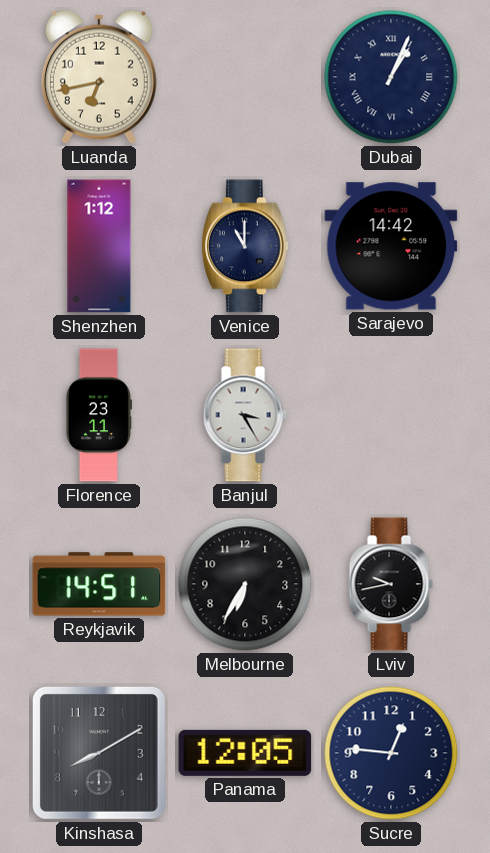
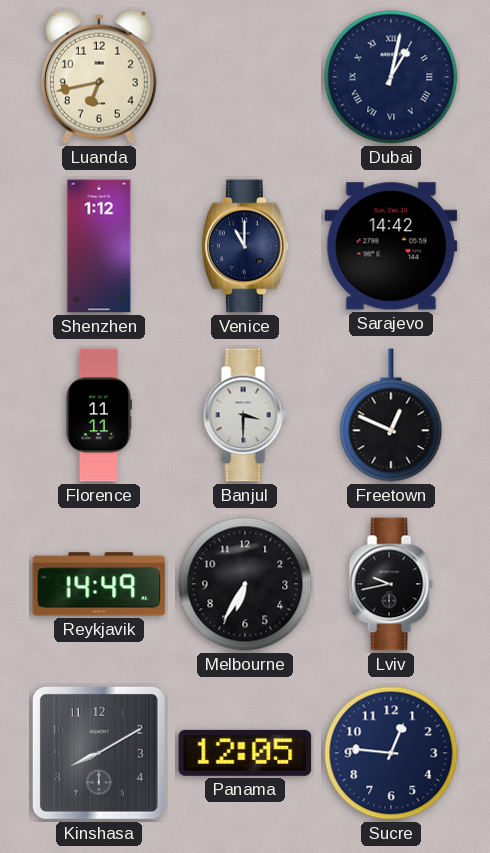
Dubai: 1:04 -> 1:02 (391, 77)
Florence: 23:11 -> 11:11 (98, 415)
Banjul: 3:25 -> 3:30 (245, 415)
Freetown: none -> 12:49 (391, 415)
Reykjavik: 14:51 -> 14:49 (99, 584)
